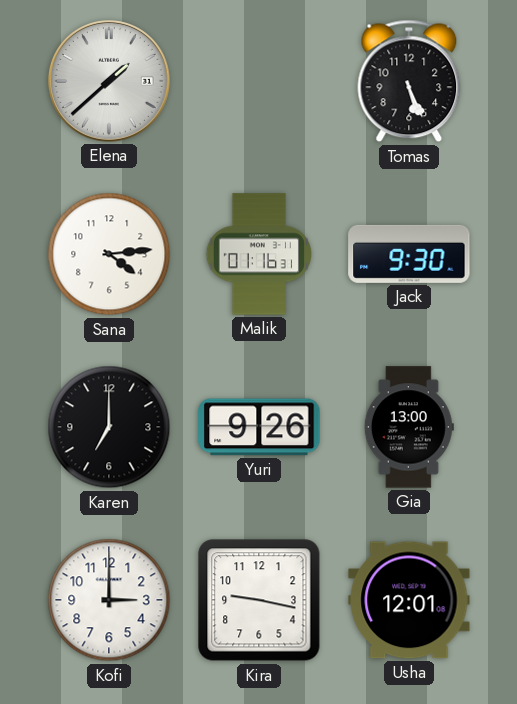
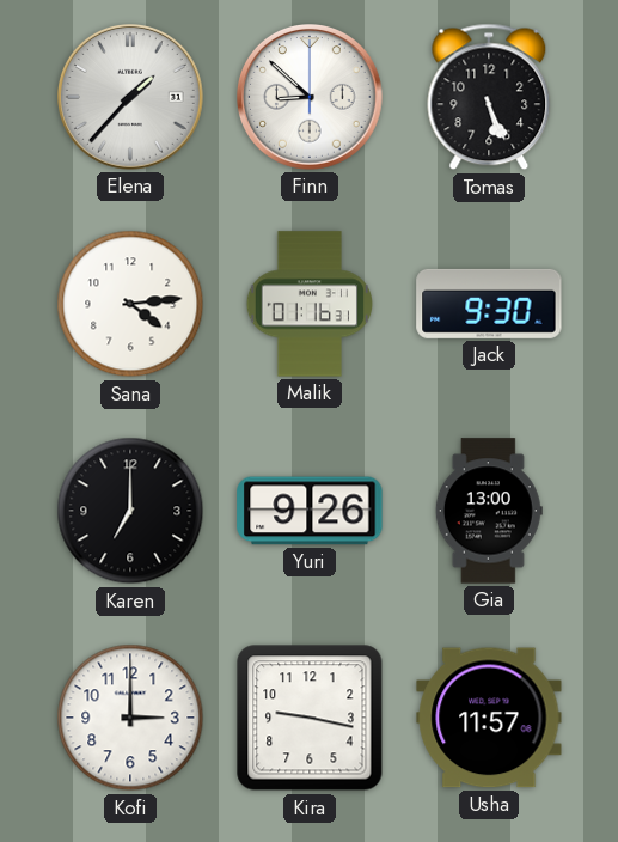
Elena: 1:38 -> 1:37 (131, 98)
Finn: none -> 8:52 (311, 98)
Usha: 12:01 -> 11:57 (489, 718)
